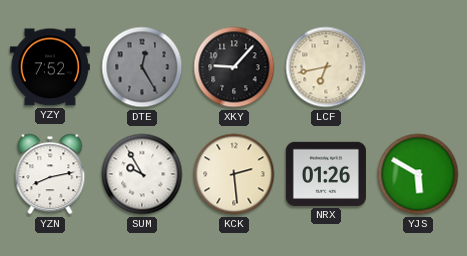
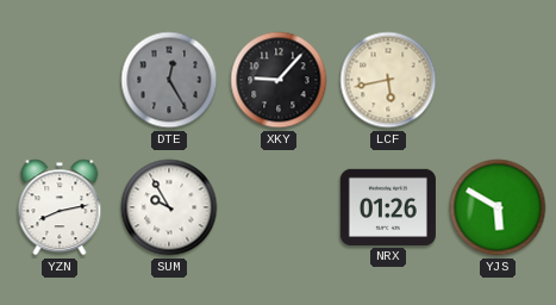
YZY: 7:52 -> none (50, 67)
LCF: 6:43 -> 5:43 (388, 80)
KCK: 2:29 -> none (234, 174)
